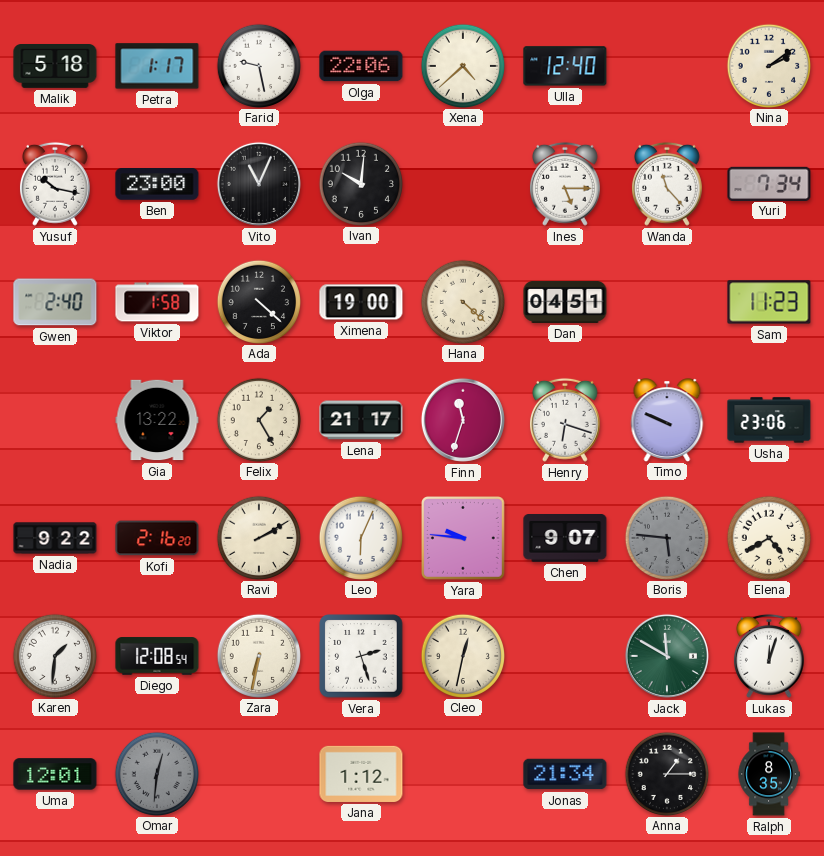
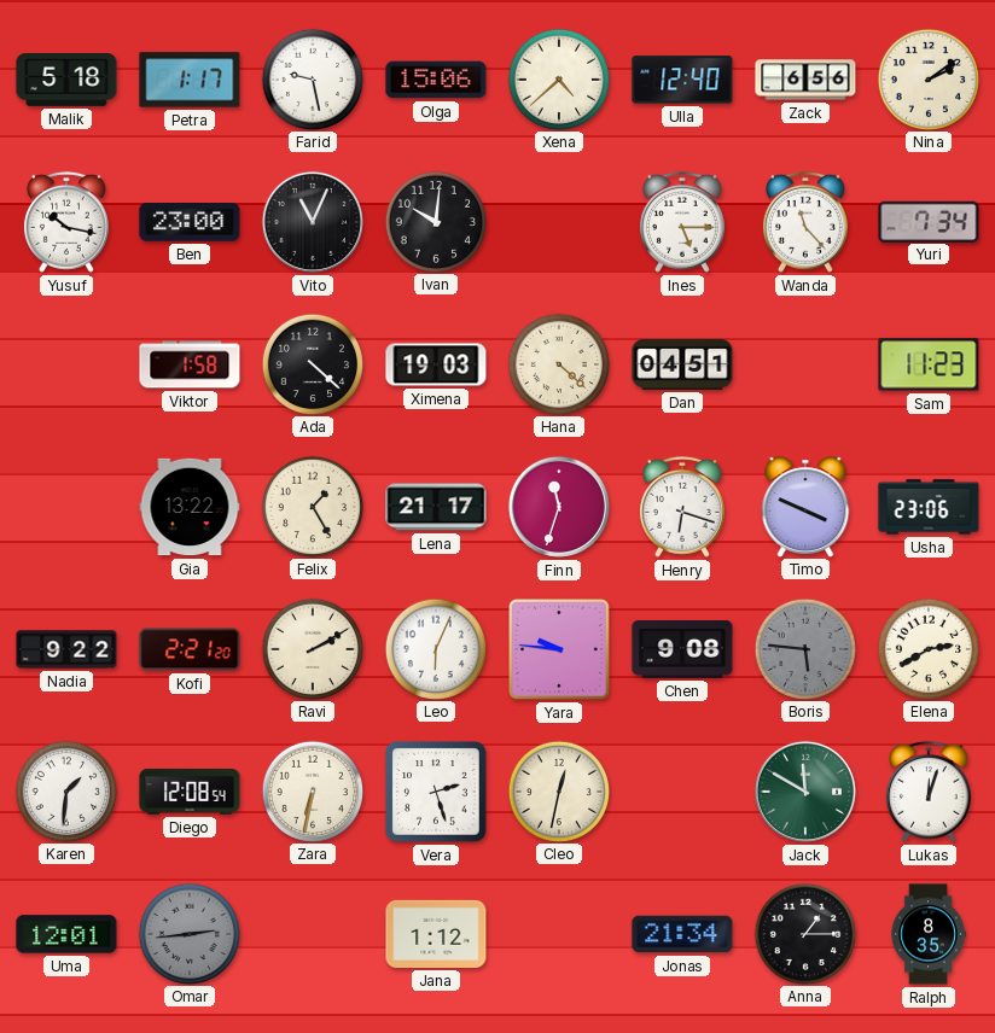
Olga: 22:06 -> 15:06 (436, 80)
Zack: none -> 6:56 (805, 80)
Gwen: 2:40 -> none (55, 302)
Ximena: 19:00 -> 19:03 (436, 364)
Timo: 9:49 -> 3:49 (805, 507)
Kofi: 2:16 -> 2:21 (190, 649)
Chen: 9:07 -> 9:08 (682, 650)
Elena: 4:40 -> 2:40 (927, 648)
Omar: 12:31 -> 2:44 (188, 933)
